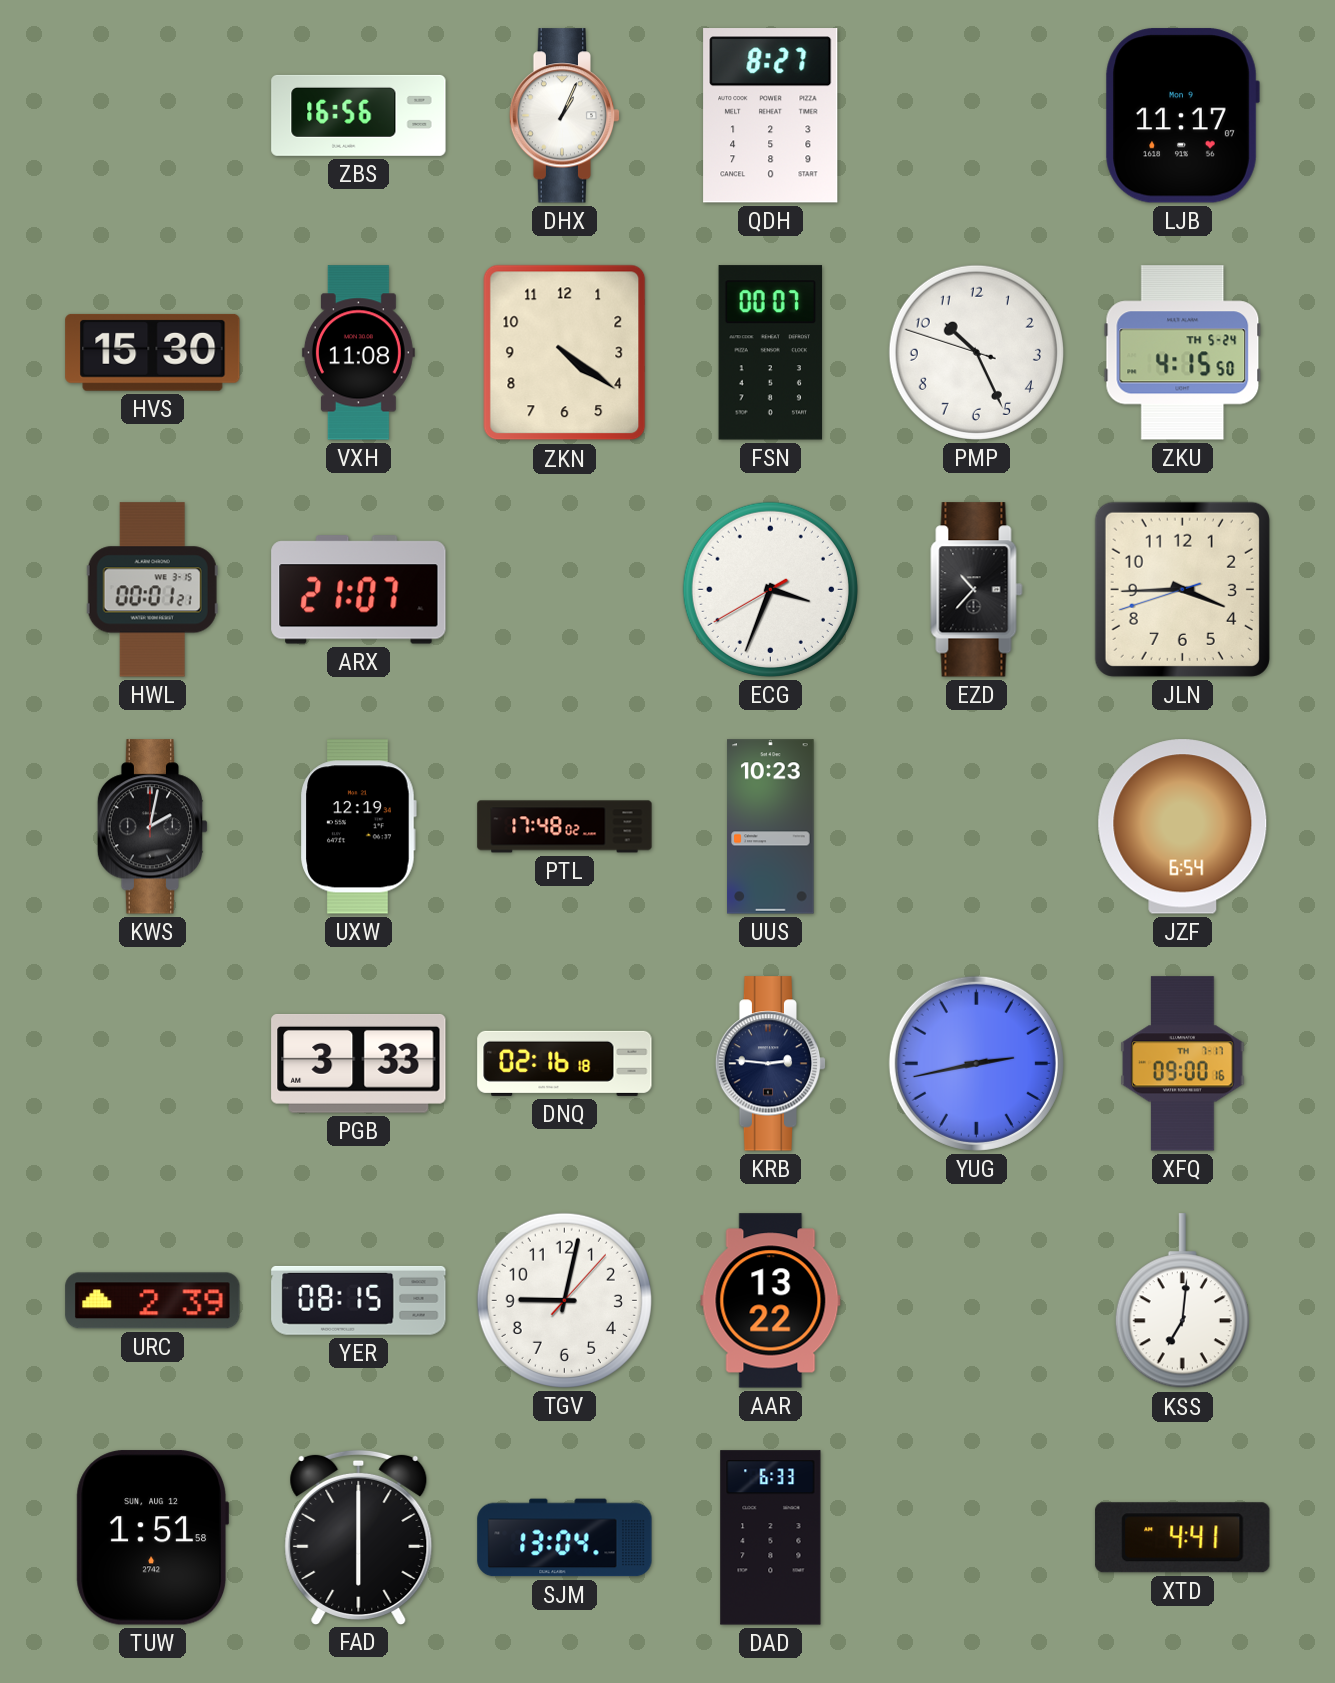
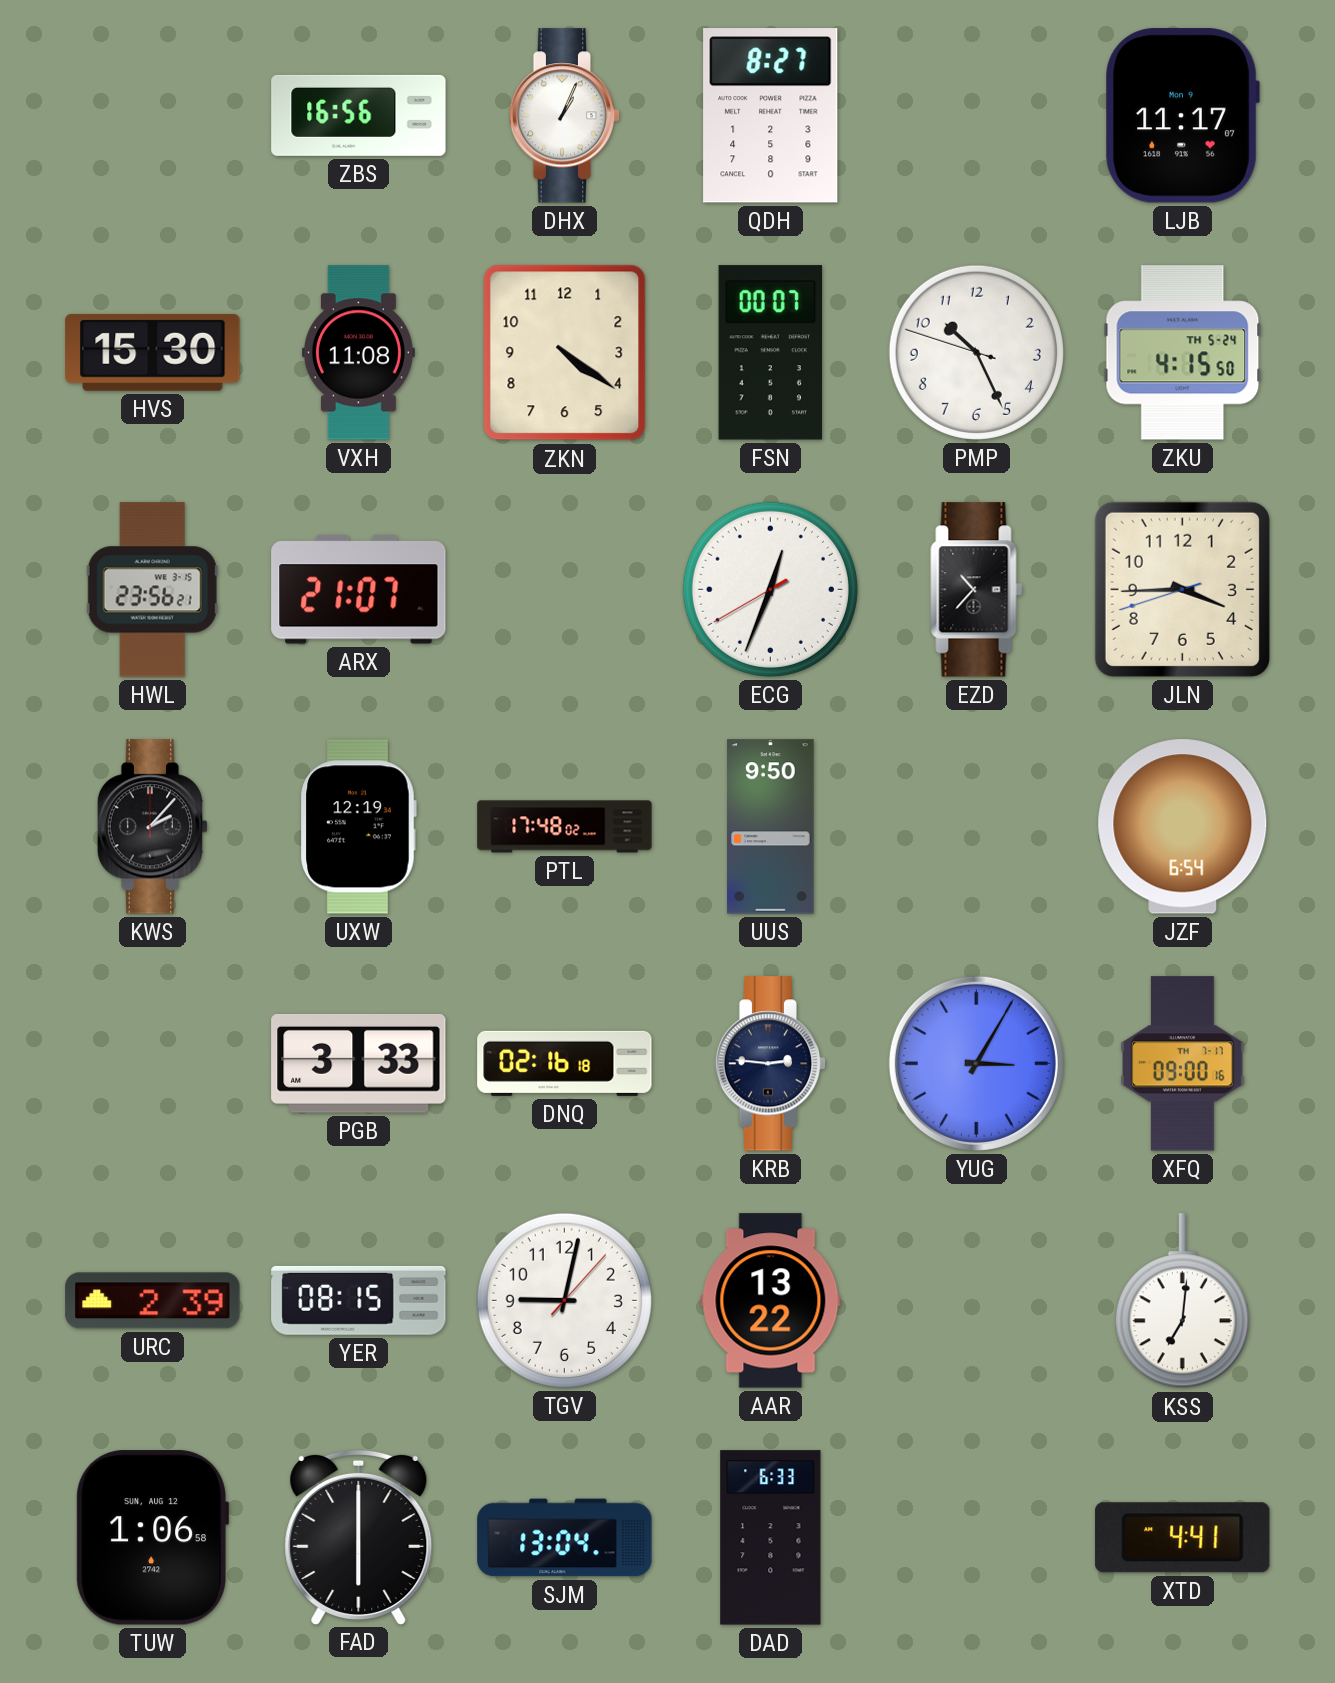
HWL: 00:01 -> 23:56 (152, 590)
ECG: 3:33 -> 12:33 (770, 589)
KWS: 2:02 -> 2:07 (153, 827)
UUS: 10:23 -> 9:50 (771, 827)
YUG: 2:43 -> 3:05 (976, 1063)
TUW: 1:51 -> 1:06 (152, 1538)
